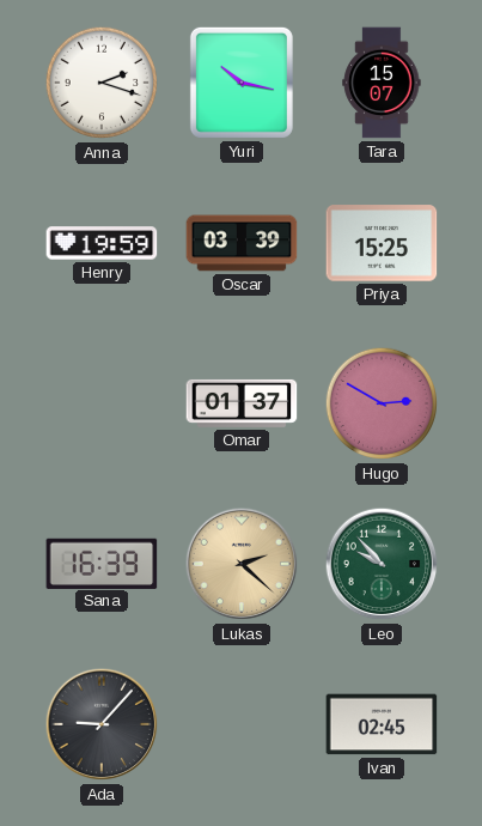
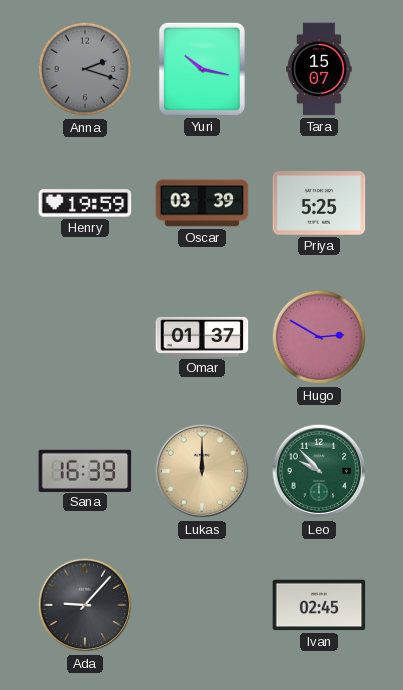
Anna dial: white -> grey (85, 69)
Priya: 15:25 -> 5:25 (319, 203)
Lukas: 2:22 -> 12:00 (202, 471)
